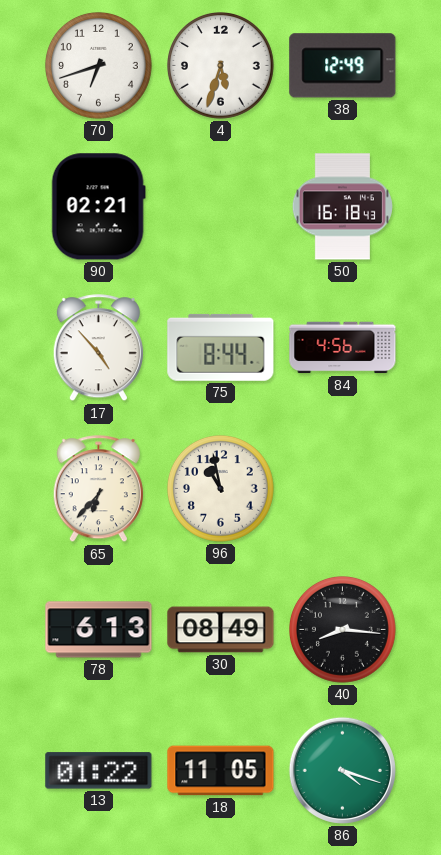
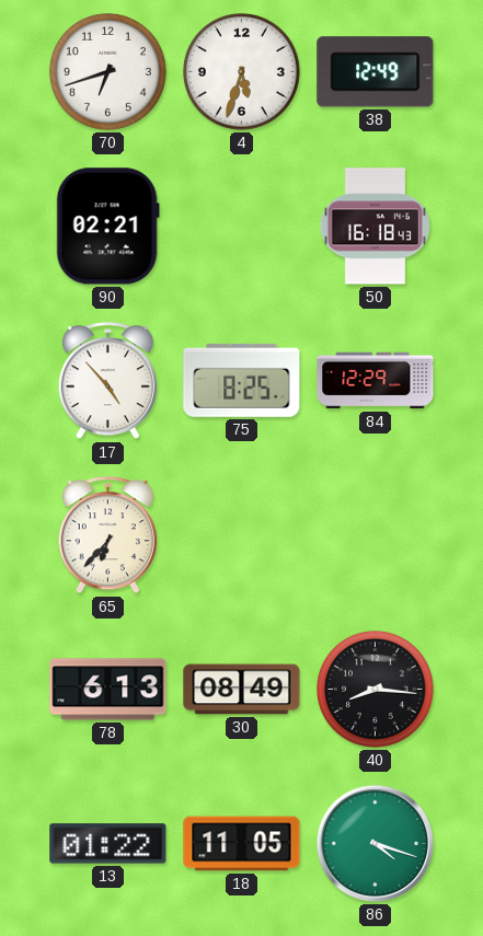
75: 8:44 -> 8:25 (242, 380)
84: 4:56 -> 12:29 (376, 381)
96: 10:58 -> none (221, 489)
